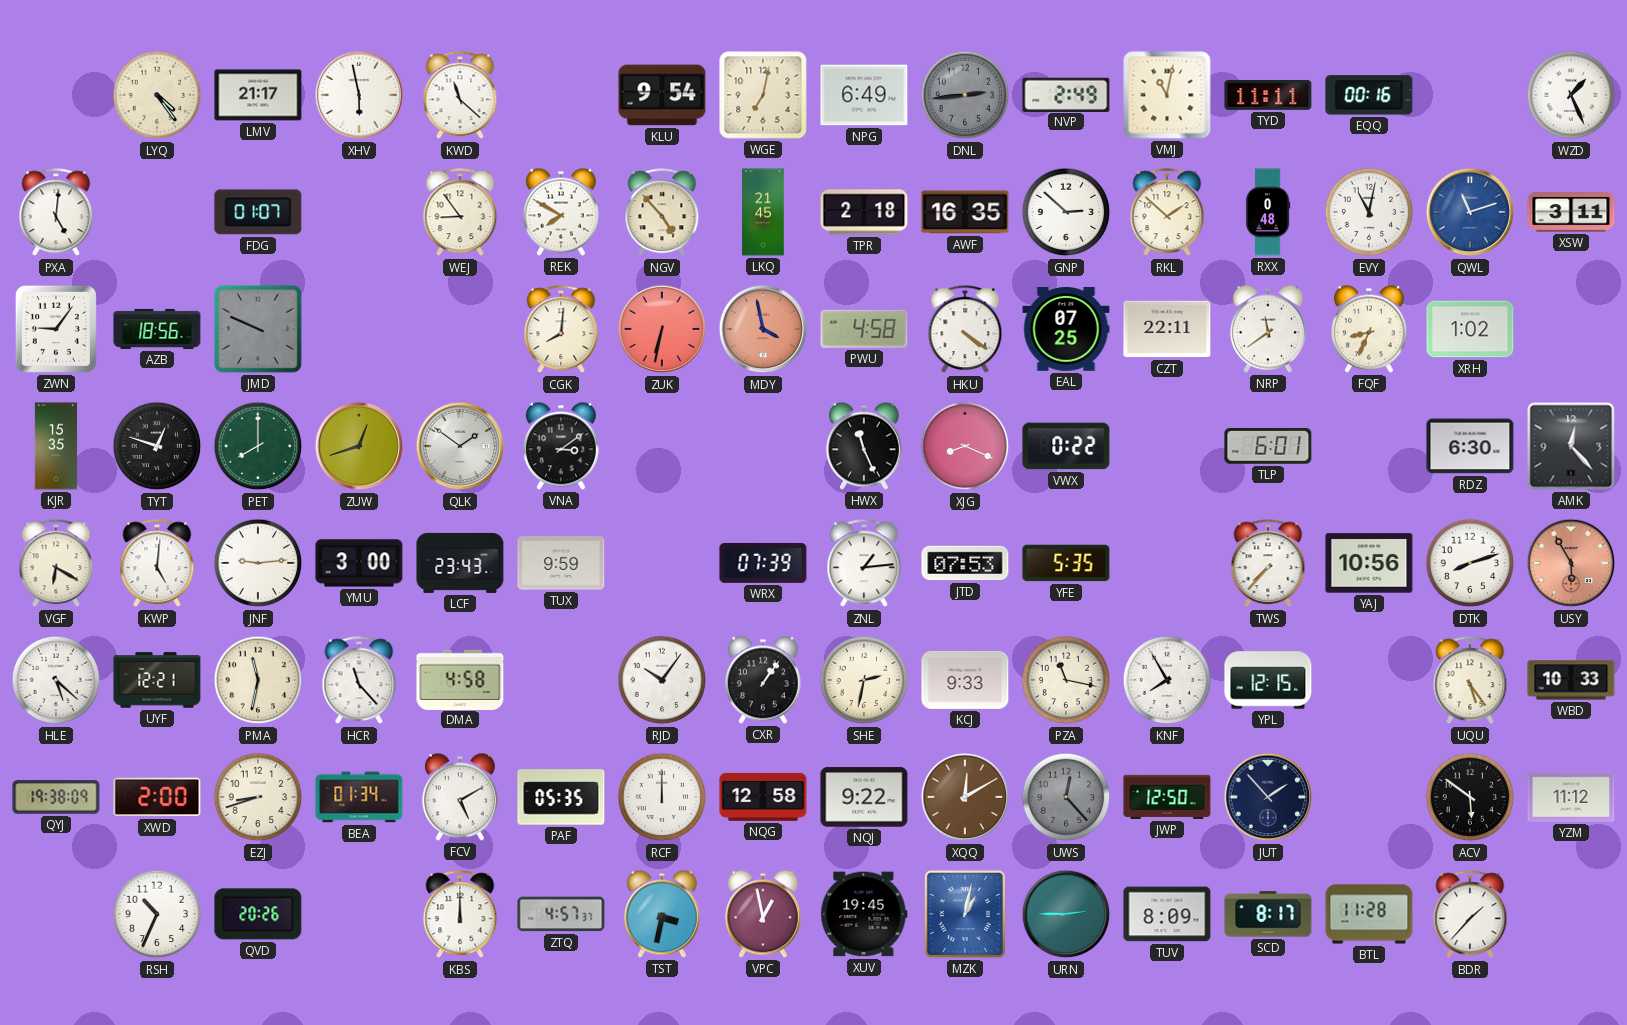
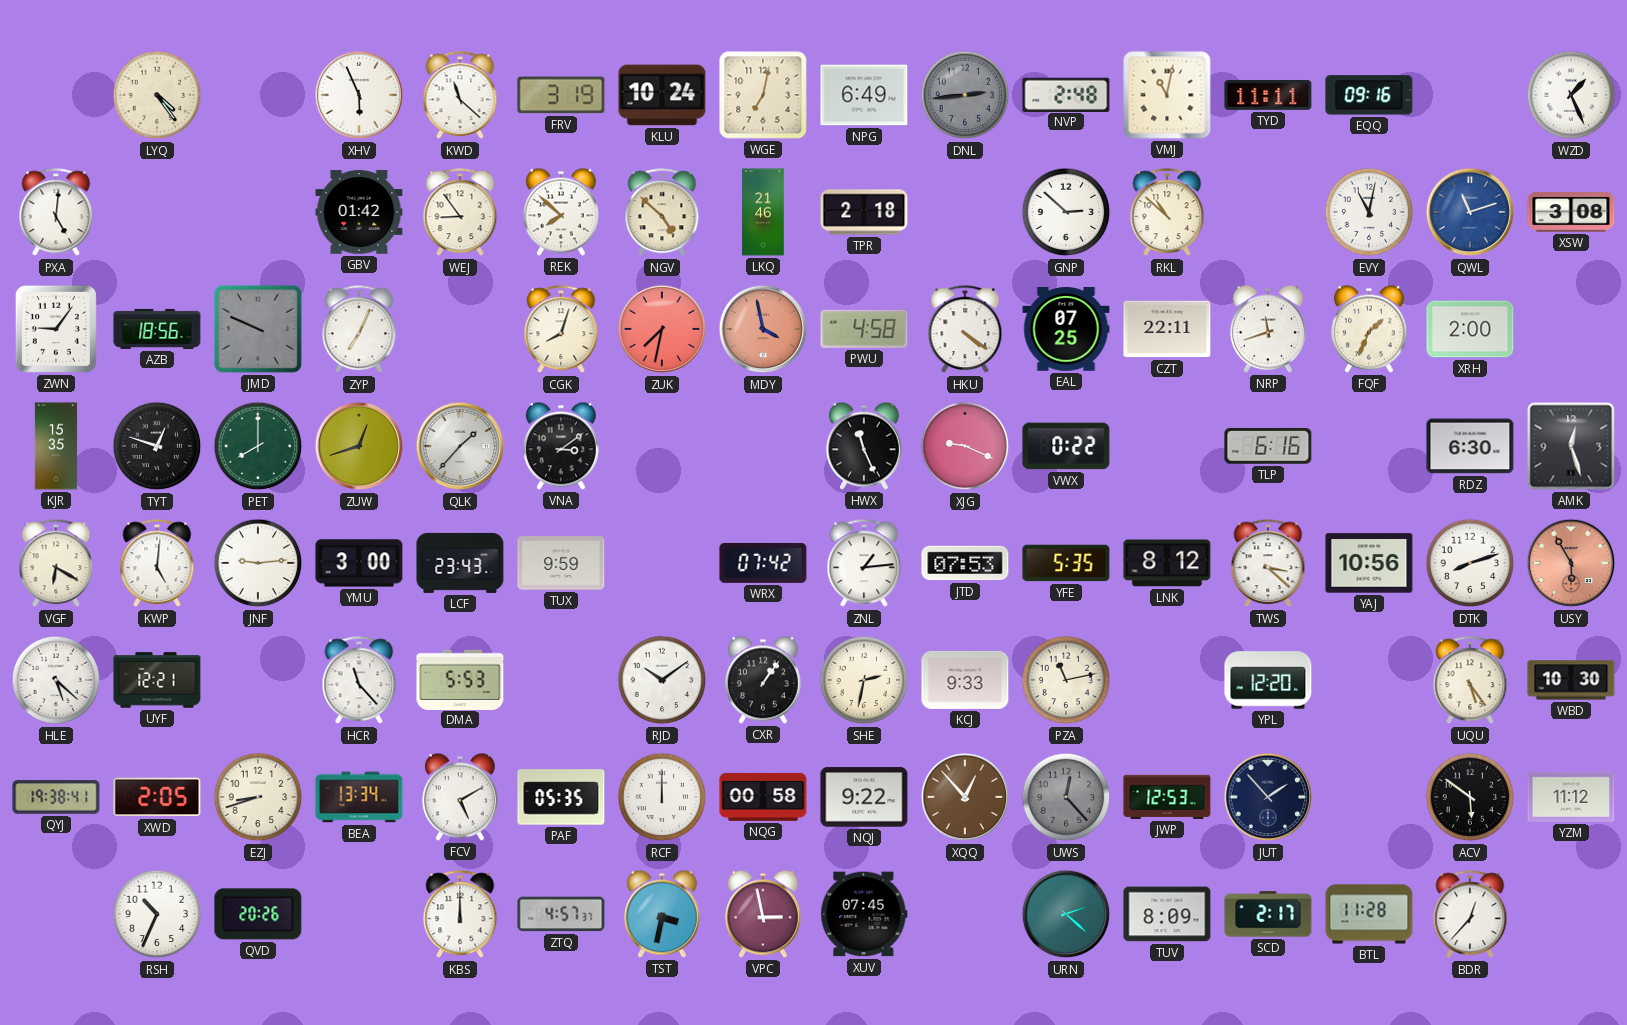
LMV: 21:17 -> none (258, 95)
XHV: 5:58 -> 5:56 (359, 95)
FRV: none -> 3:19 (561, 95)
KLU: 9:54 -> 10:24 (662, 95)
NVP: 2:49 -> 2:48 (1066, 94)
EQQ: 00:16 -> 09:16 (1369, 95)
FDG: 01:07 -> none (258, 212)
GBV: none -> 01:42 (359, 212)
REK: 7:50 -> 7:52 (561, 212)
NGV: 4:53 -> 4:52 (662, 213)
LKQ: 21:45 -> 21:46 (763, 212)
AWF: 16:35 -> none (965, 212)
RKL: 1:52 -> 10:52 (1167, 213)
RXX: 0:48 -> none (1268, 212)
XSW: 3:11 -> 3:08 (1571, 213)
ZYP: none -> 7:04 (359, 330)
CGK: 8:01 -> 8:03 (561, 330)
ZUK: 6:32 -> 7:32 (662, 329)
NRP: 11:39 -> 11:42 (1268, 329)
FQF: 8:34 -> 1:34 (1369, 329)
XRH: 1:02 -> 2:00 (1470, 329)
QLK: 1:51 -> 1:37 (460, 446)
XJG: 8:19 -> 9:19 (965, 446)
TLP: 6:01 -> 6:16 (1268, 447)
AMK: 12:23 -> 12:27 (1571, 446)
WRX: 07:39 -> 07:42 (763, 563)
LNK: none -> 8:12 (1167, 563)
TWS: 7:37 -> 3:22 (1268, 564)
PMA: 11:32 -> none (258, 680)
DMA: 4:58 -> 5:53 (460, 679)
RJD: 10:06 -> 10:09 (662, 680)
PZA: 11:17 -> 11:13 (1066, 680)
KNF: 7:55 -> none (1167, 680)
YPL: 12:15 -> 12:20 (1268, 680)
WBD: 10:33 -> 10:30 (1571, 680)
QYJ: 19:38:09 -> 19:38:41 (56, 797)
XWD: 2:00 -> 2:05 (157, 797)
BEA: 01:34 -> 13:34 (359, 797)
NQG: 12:58 -> 00:58 (763, 797)
XQQ: 12:10 -> 12:53 (965, 797)
JWP: 12:50 -> 12:53 (1167, 797)
VPC: 12:58 -> 2:58 (763, 914)
XUV: 19:45 -> 07:45 (864, 914)
MZK: 1:02 -> none (965, 914)
URN: 2:45 -> 2:22 (1066, 914)
SCD: 8:17 -> 2:17 (1268, 914)
BDR: 1:37 -> 12:37 (1470, 915)
